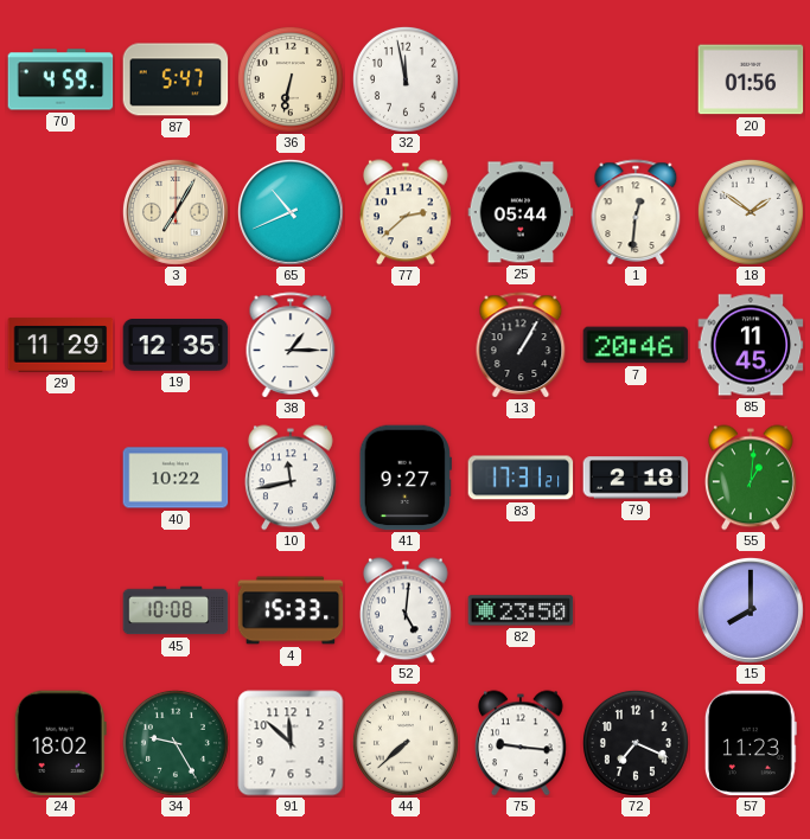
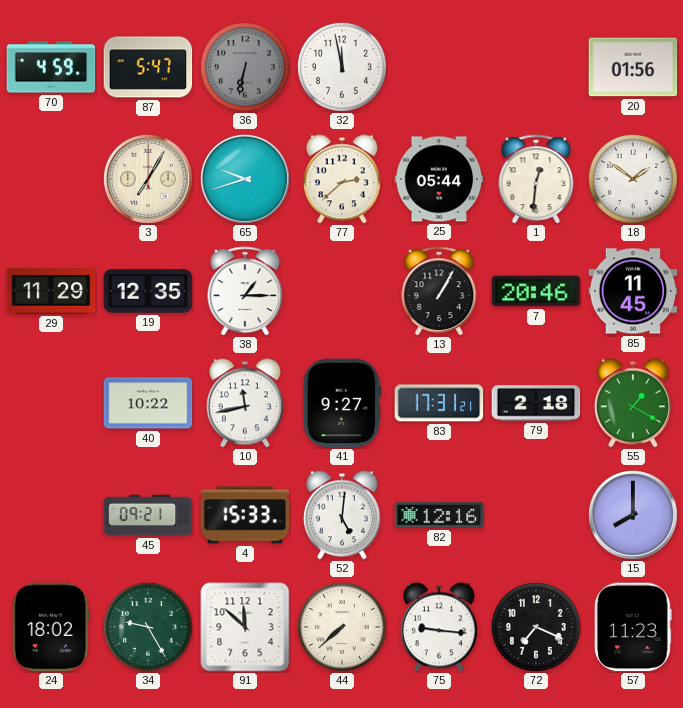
36 dial: cream -> grey (245, 67)
65: 10:41 -> 9:42 (245, 179)
55: 1:01 -> 1:20 (633, 403)
45: 10:08 -> 09:21 (148, 515)
82: 23:50 -> 12:16 (439, 515)
